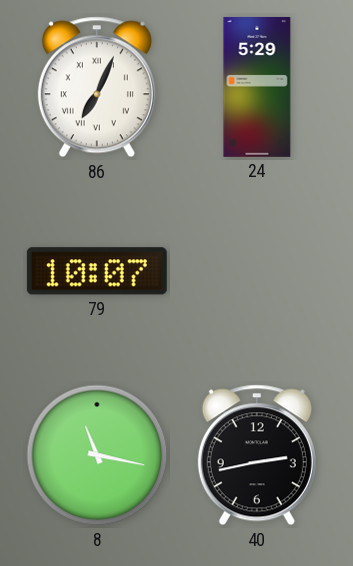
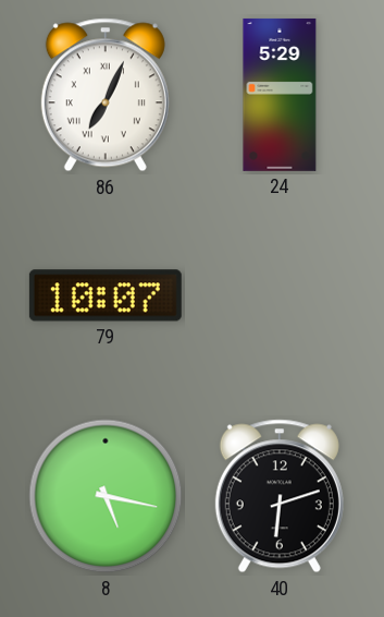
8: 11:17 -> 5:17 (106, 496)
40: 2:43 -> 6:12 (280, 496)
